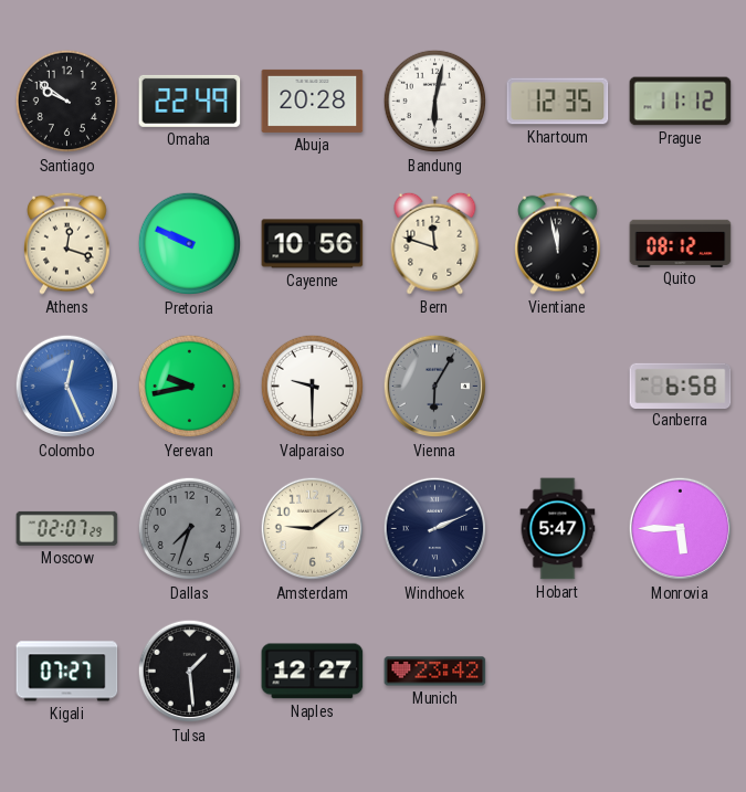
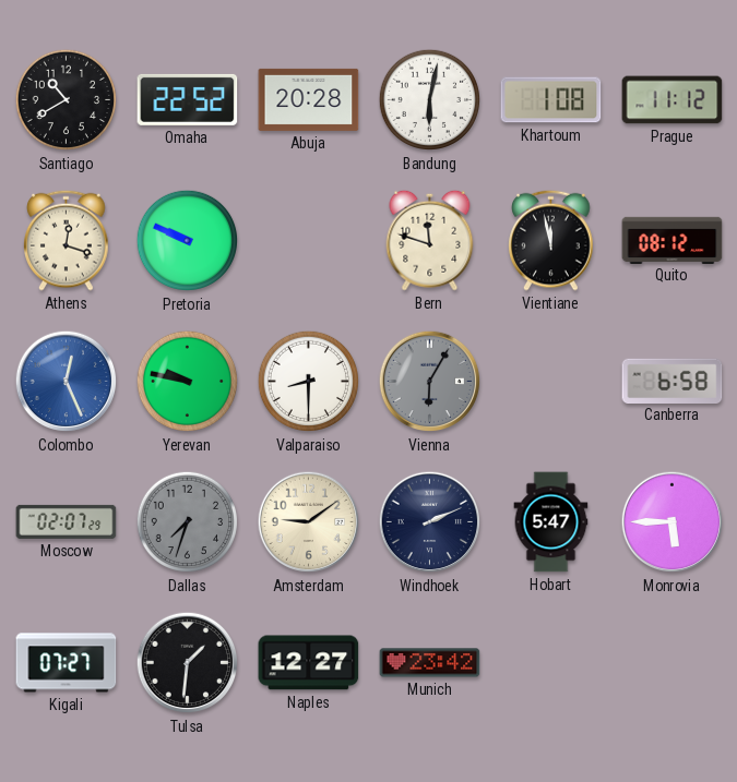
Santiago: 9:51 -> 10:40 (66, 100)
Omaha: 22:49 -> 22:52 (188, 99)
Khartoum: 12:35 -> 1:08 (551, 100)
Cayenne: 10:56 -> none (313, 244)
Yerevan: 9:43 -> 9:47 (187, 382)
Valparaiso: 9:30 -> 8:30 (308, 382)
Tulsa: 1:29 -> 1:31 (188, 663)
